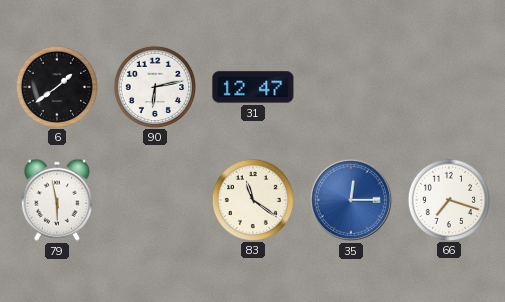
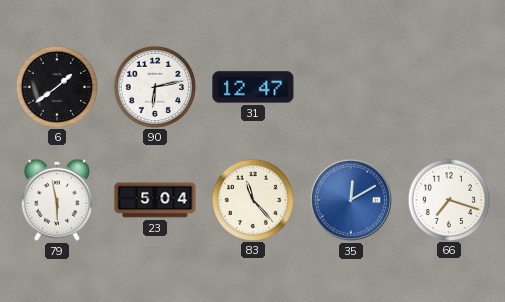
23: none -> 5:04 (155, 200)
83: 11:21 -> 11:23 (252, 199)
35: 12:15 -> 12:10 (351, 200)
